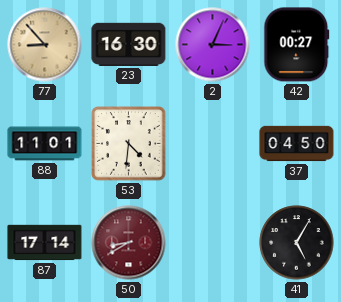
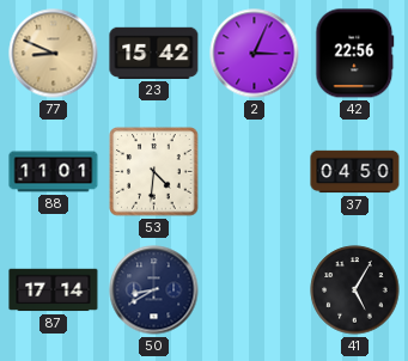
77: 8:53 -> 8:49 (54, 54)
23: 16:30 -> 15:42 (154, 53)
42: 00:27 -> 22:56 (355, 54)
50 dial: burgundy -> navy (154, 290)
